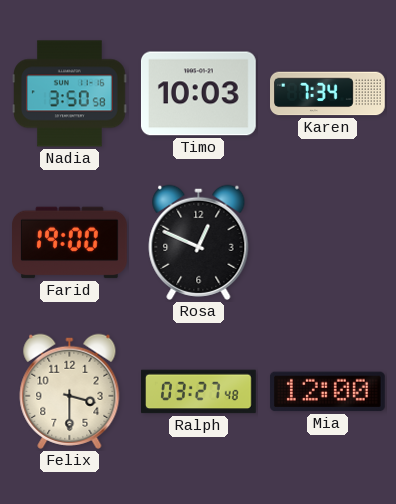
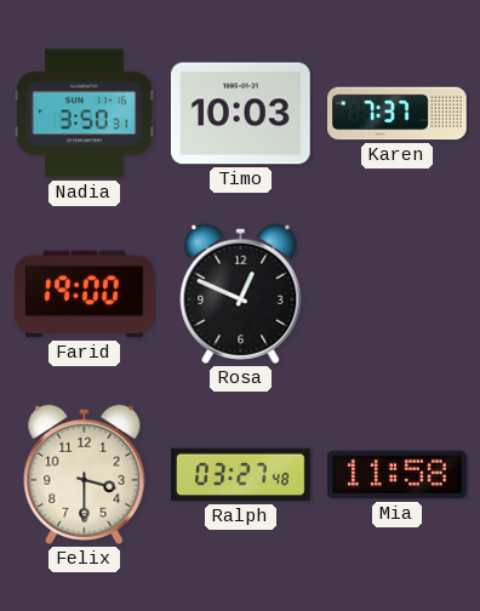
Nadia: 3:50:58 -> 3:50:31 (85, 114)
Karen: 7:34 -> 7:37 (398, 114)
Mia: 12:00 -> 11:58 (396, 475)
